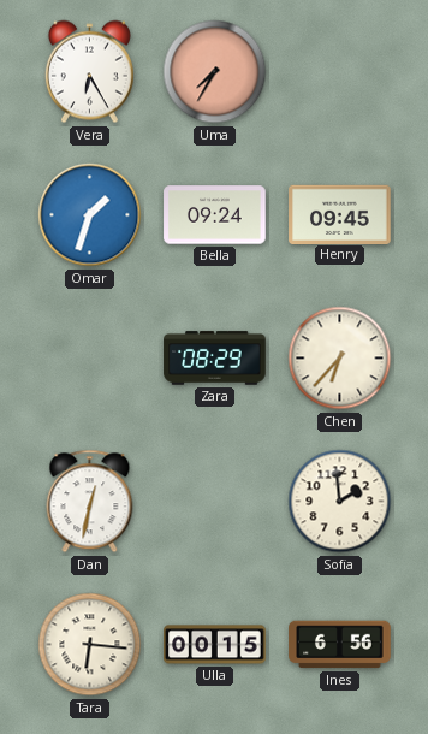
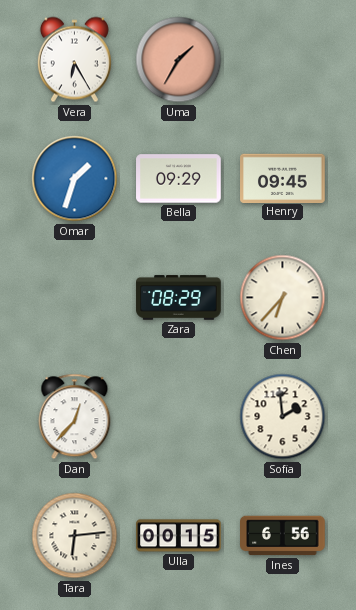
Uma: 7:35 -> 1:35 (179, 60)
Bella: 09:24 -> 09:29 (179, 179)
Dan: 12:32 -> 12:37 (75, 417)
Tara: 6:16 -> 6:14 (75, 536)
